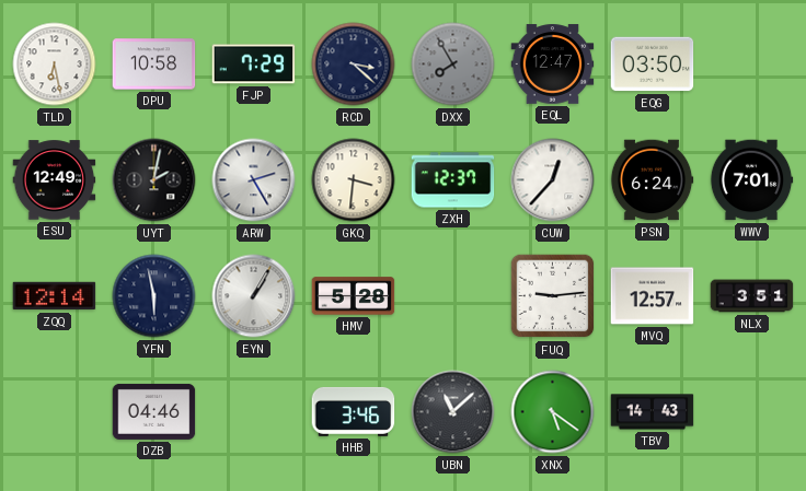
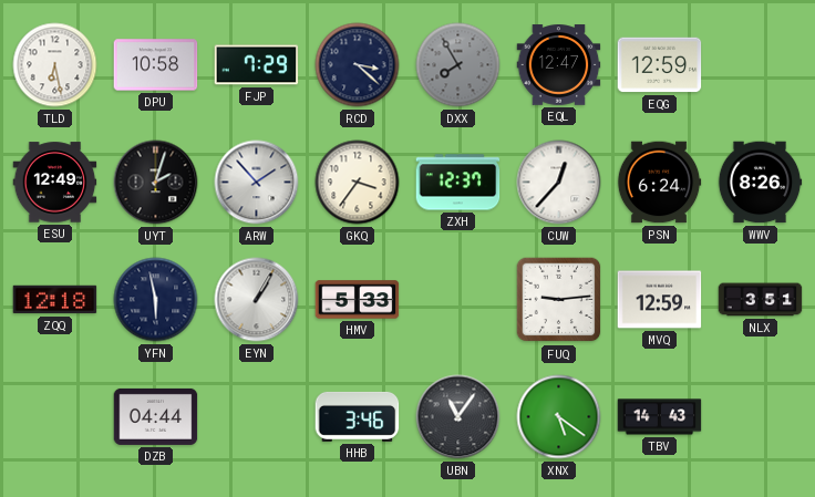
EQG: 03:50 -> 12:59 (660, 65)
UYT: 2:02 -> 2:03 (156, 183)
ARW: 2:25 -> 1:53 (257, 183)
GKQ: 3:31 -> 3:36 (358, 183)
WWV: 7:01 -> 8:26 (760, 183)
ZQQ: 12:14 -> 12:18 (55, 300)
HMV: 5:28 -> 5:33 (358, 300)
MVQ: 12:57 -> 12:59 (660, 300)
DZB: 04:46 -> 04:44 (156, 416)
UBN: 11:08 -> 11:06 (458, 417)
